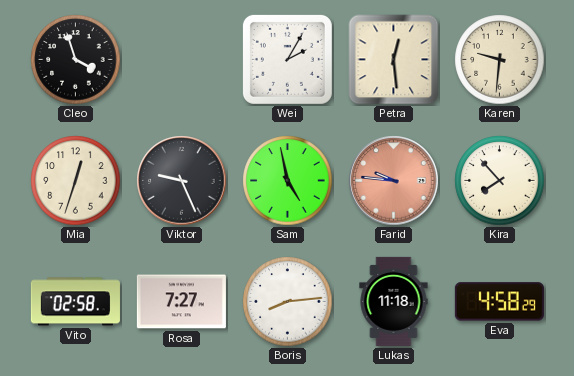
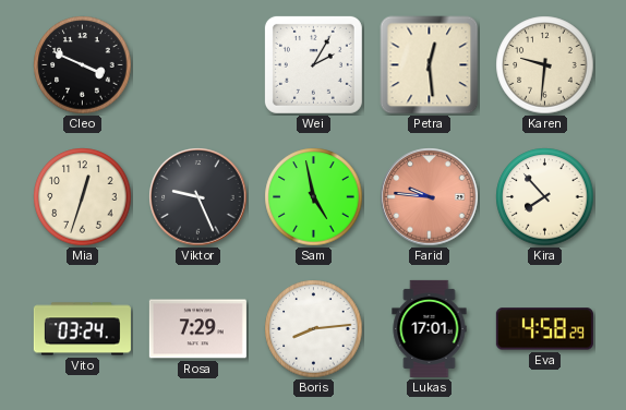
Cleo: 3:57 -> 3:49 (83, 65)
Vito: 02:58 -> 03:24 (82, 329)
Rosa: 7:27 -> 7:29 (197, 329)
Lukas: 11:18 -> 17:01 (430, 328)
